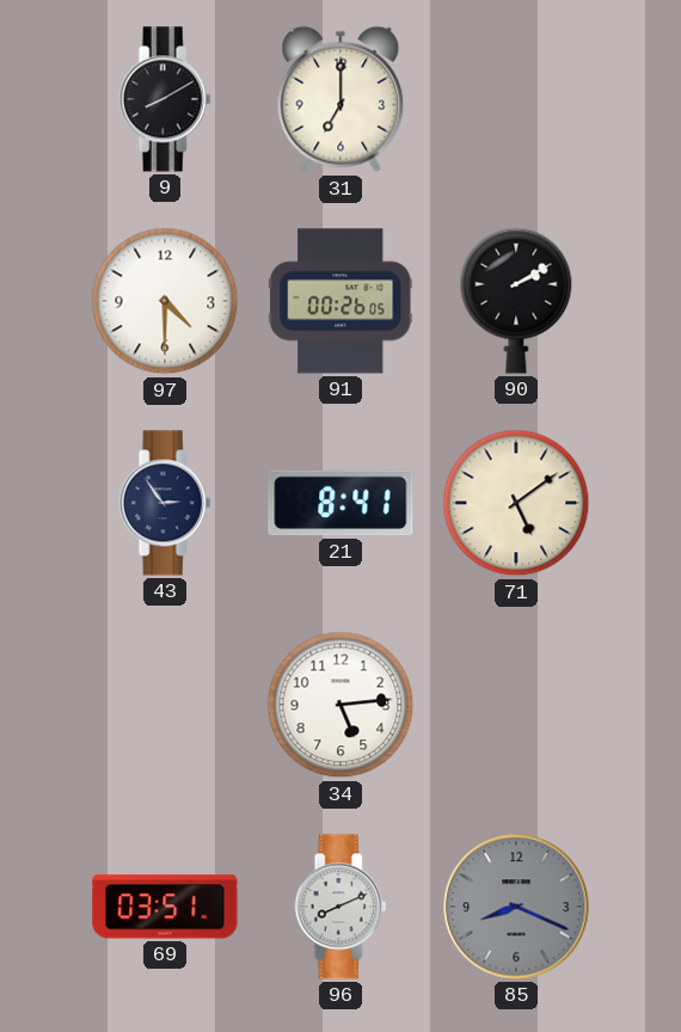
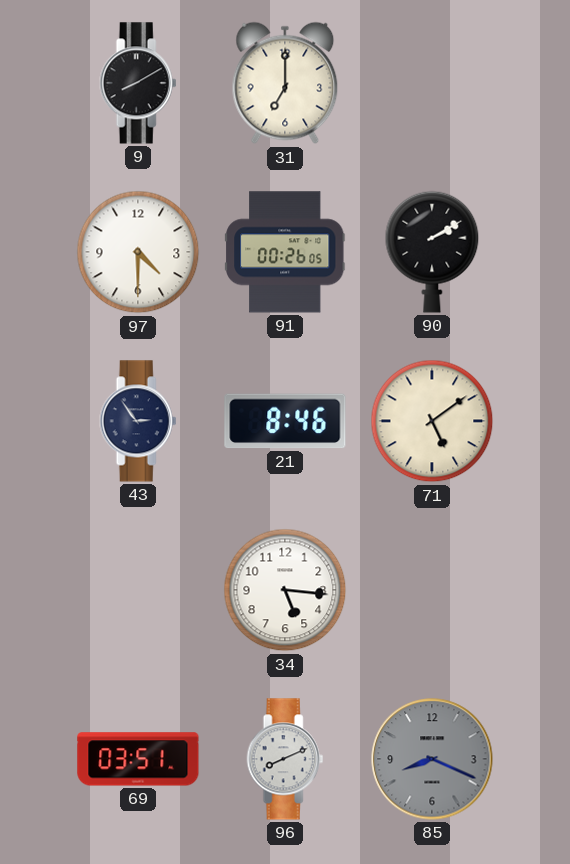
21: 8:41 -> 8:46 (285, 421)
34: 5:14 -> 5:16 (285, 590)
